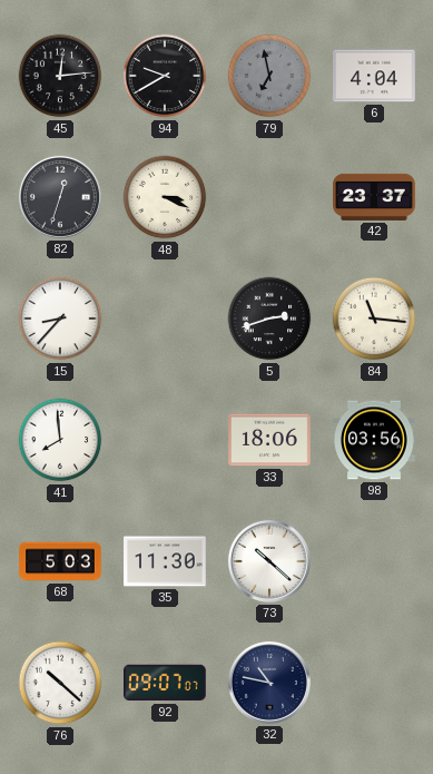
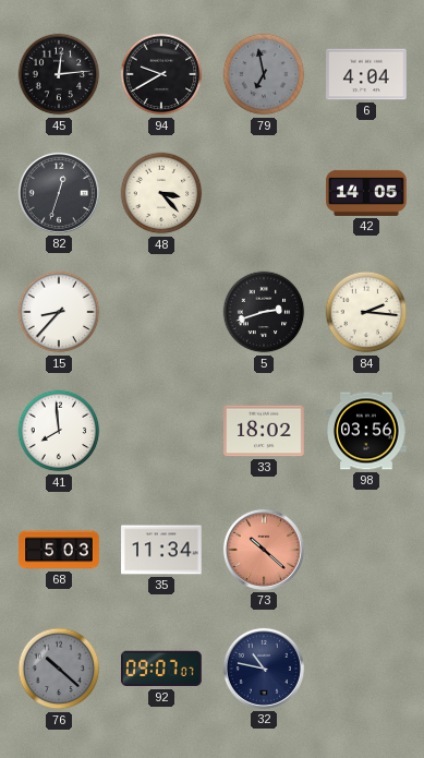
48: 3:19 -> 3:23 (161, 193)
42: 23:37 -> 14:05 (366, 193)
84: 11:16 -> 2:16 (366, 312)
33: 18:06 -> 18:02 (264, 431)
35: 11:30 -> 11:34 (161, 550)
73 dial: white -> salmon (264, 550)
76 dial: white -> grey (59, 669)
